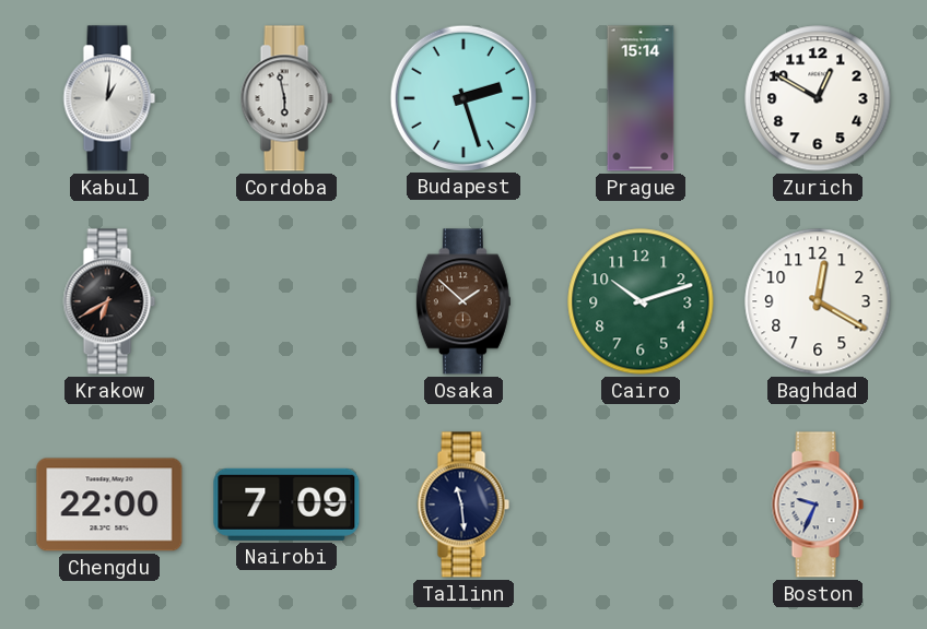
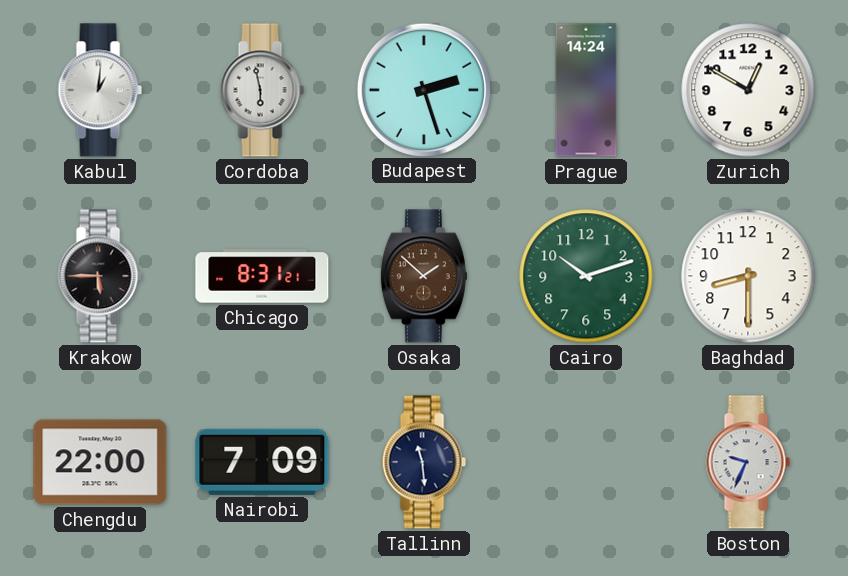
Prague: 15:14 -> 14:24 (586, 90)
Krakow: 6:40 -> 5:45 (100, 276)
Chicago: none -> 8:31 (262, 276)
Baghdad: 12:20 -> 8:30 (748, 276)
